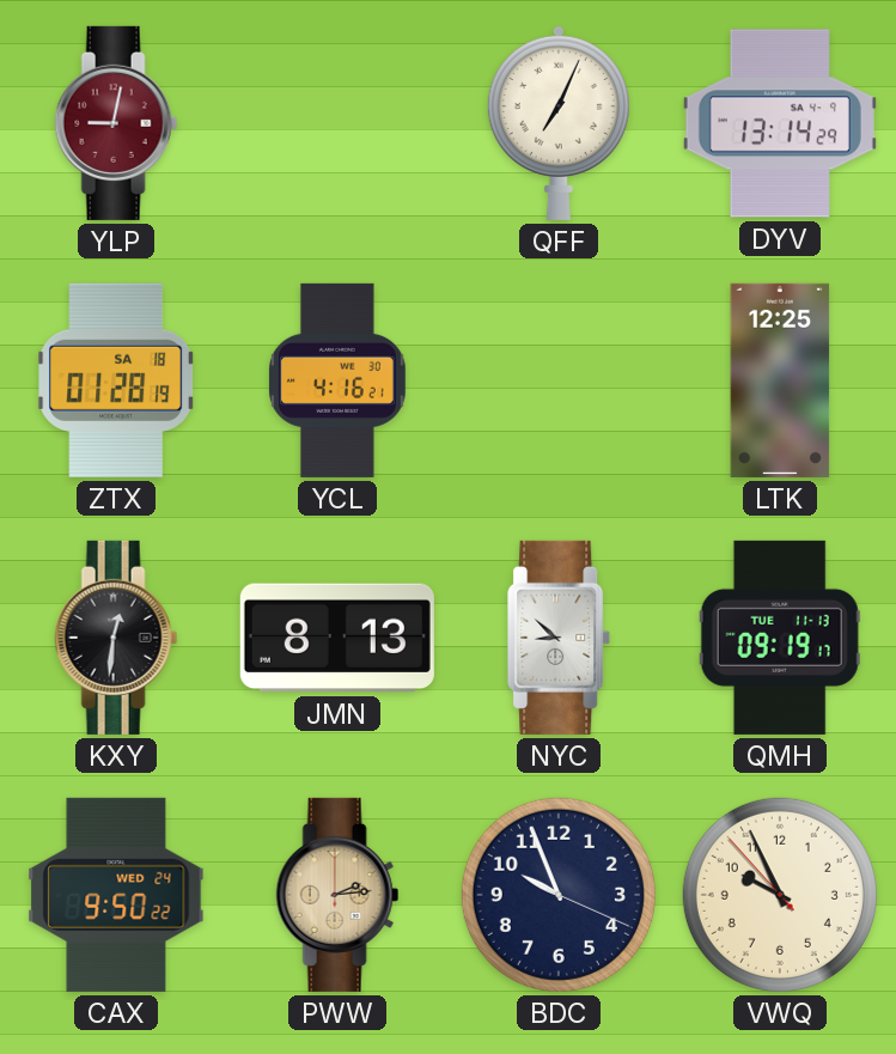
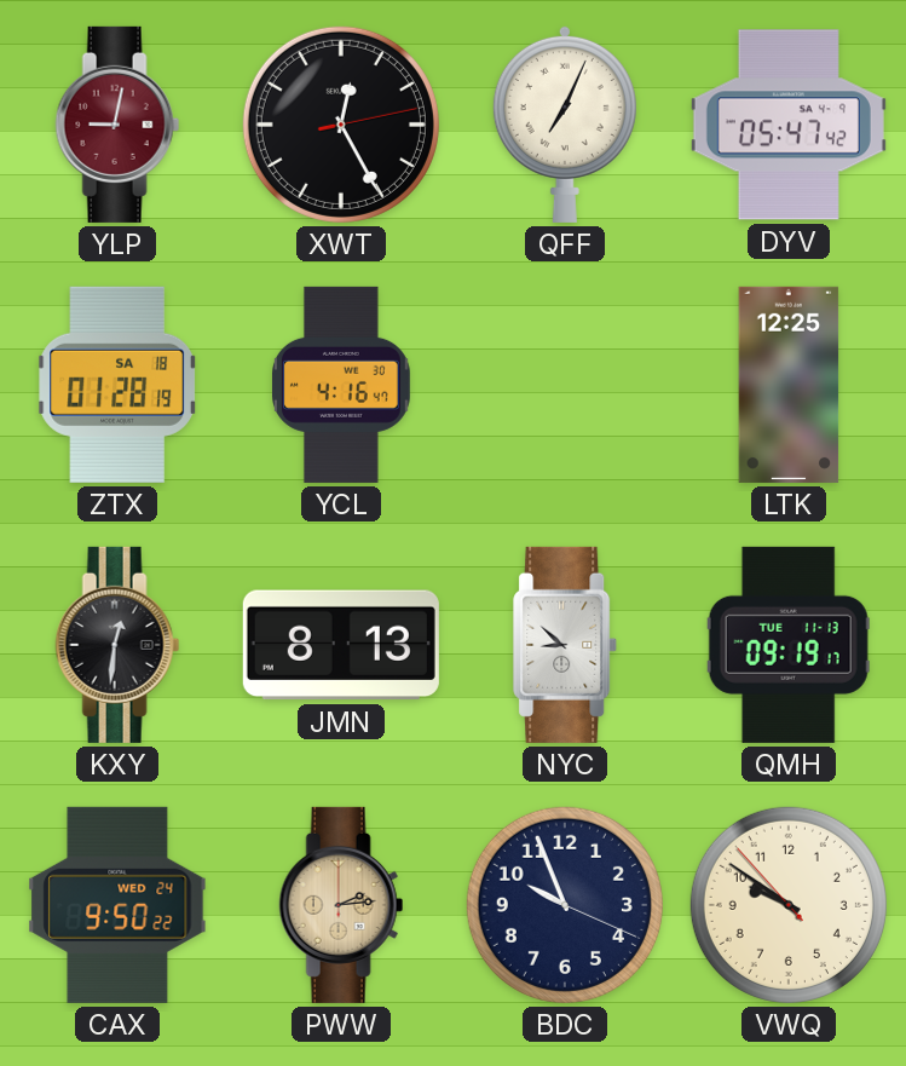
XWT: none -> 12:25 (341, 125)
DYV: 13:14 -> 05:47 (789, 125)
YCL: 4:16:21 -> 4:16:47 (342, 385)
VWQ: 9:55 -> 9:50 (789, 905)
